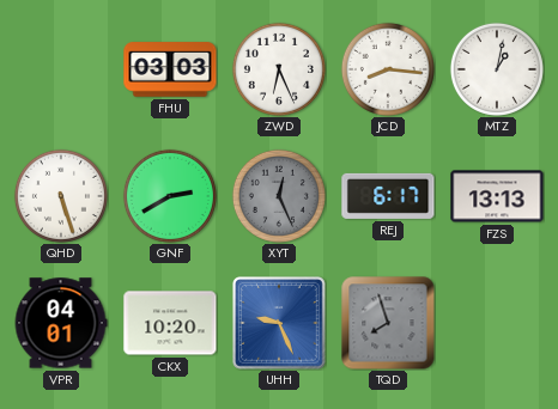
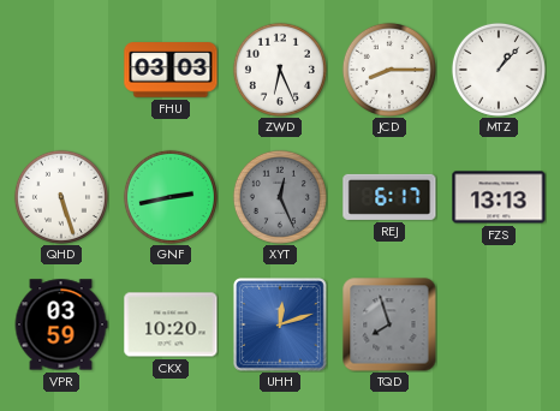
JCD: 8:16 -> 8:15 (389, 70)
MTZ: 1:02 -> 1:07 (499, 70)
GNF: 2:40 -> 2:43 (171, 197)
VPR: 04:01 -> 03:59 (61, 324)
UHH: 9:26 -> 12:12 (281, 326)
